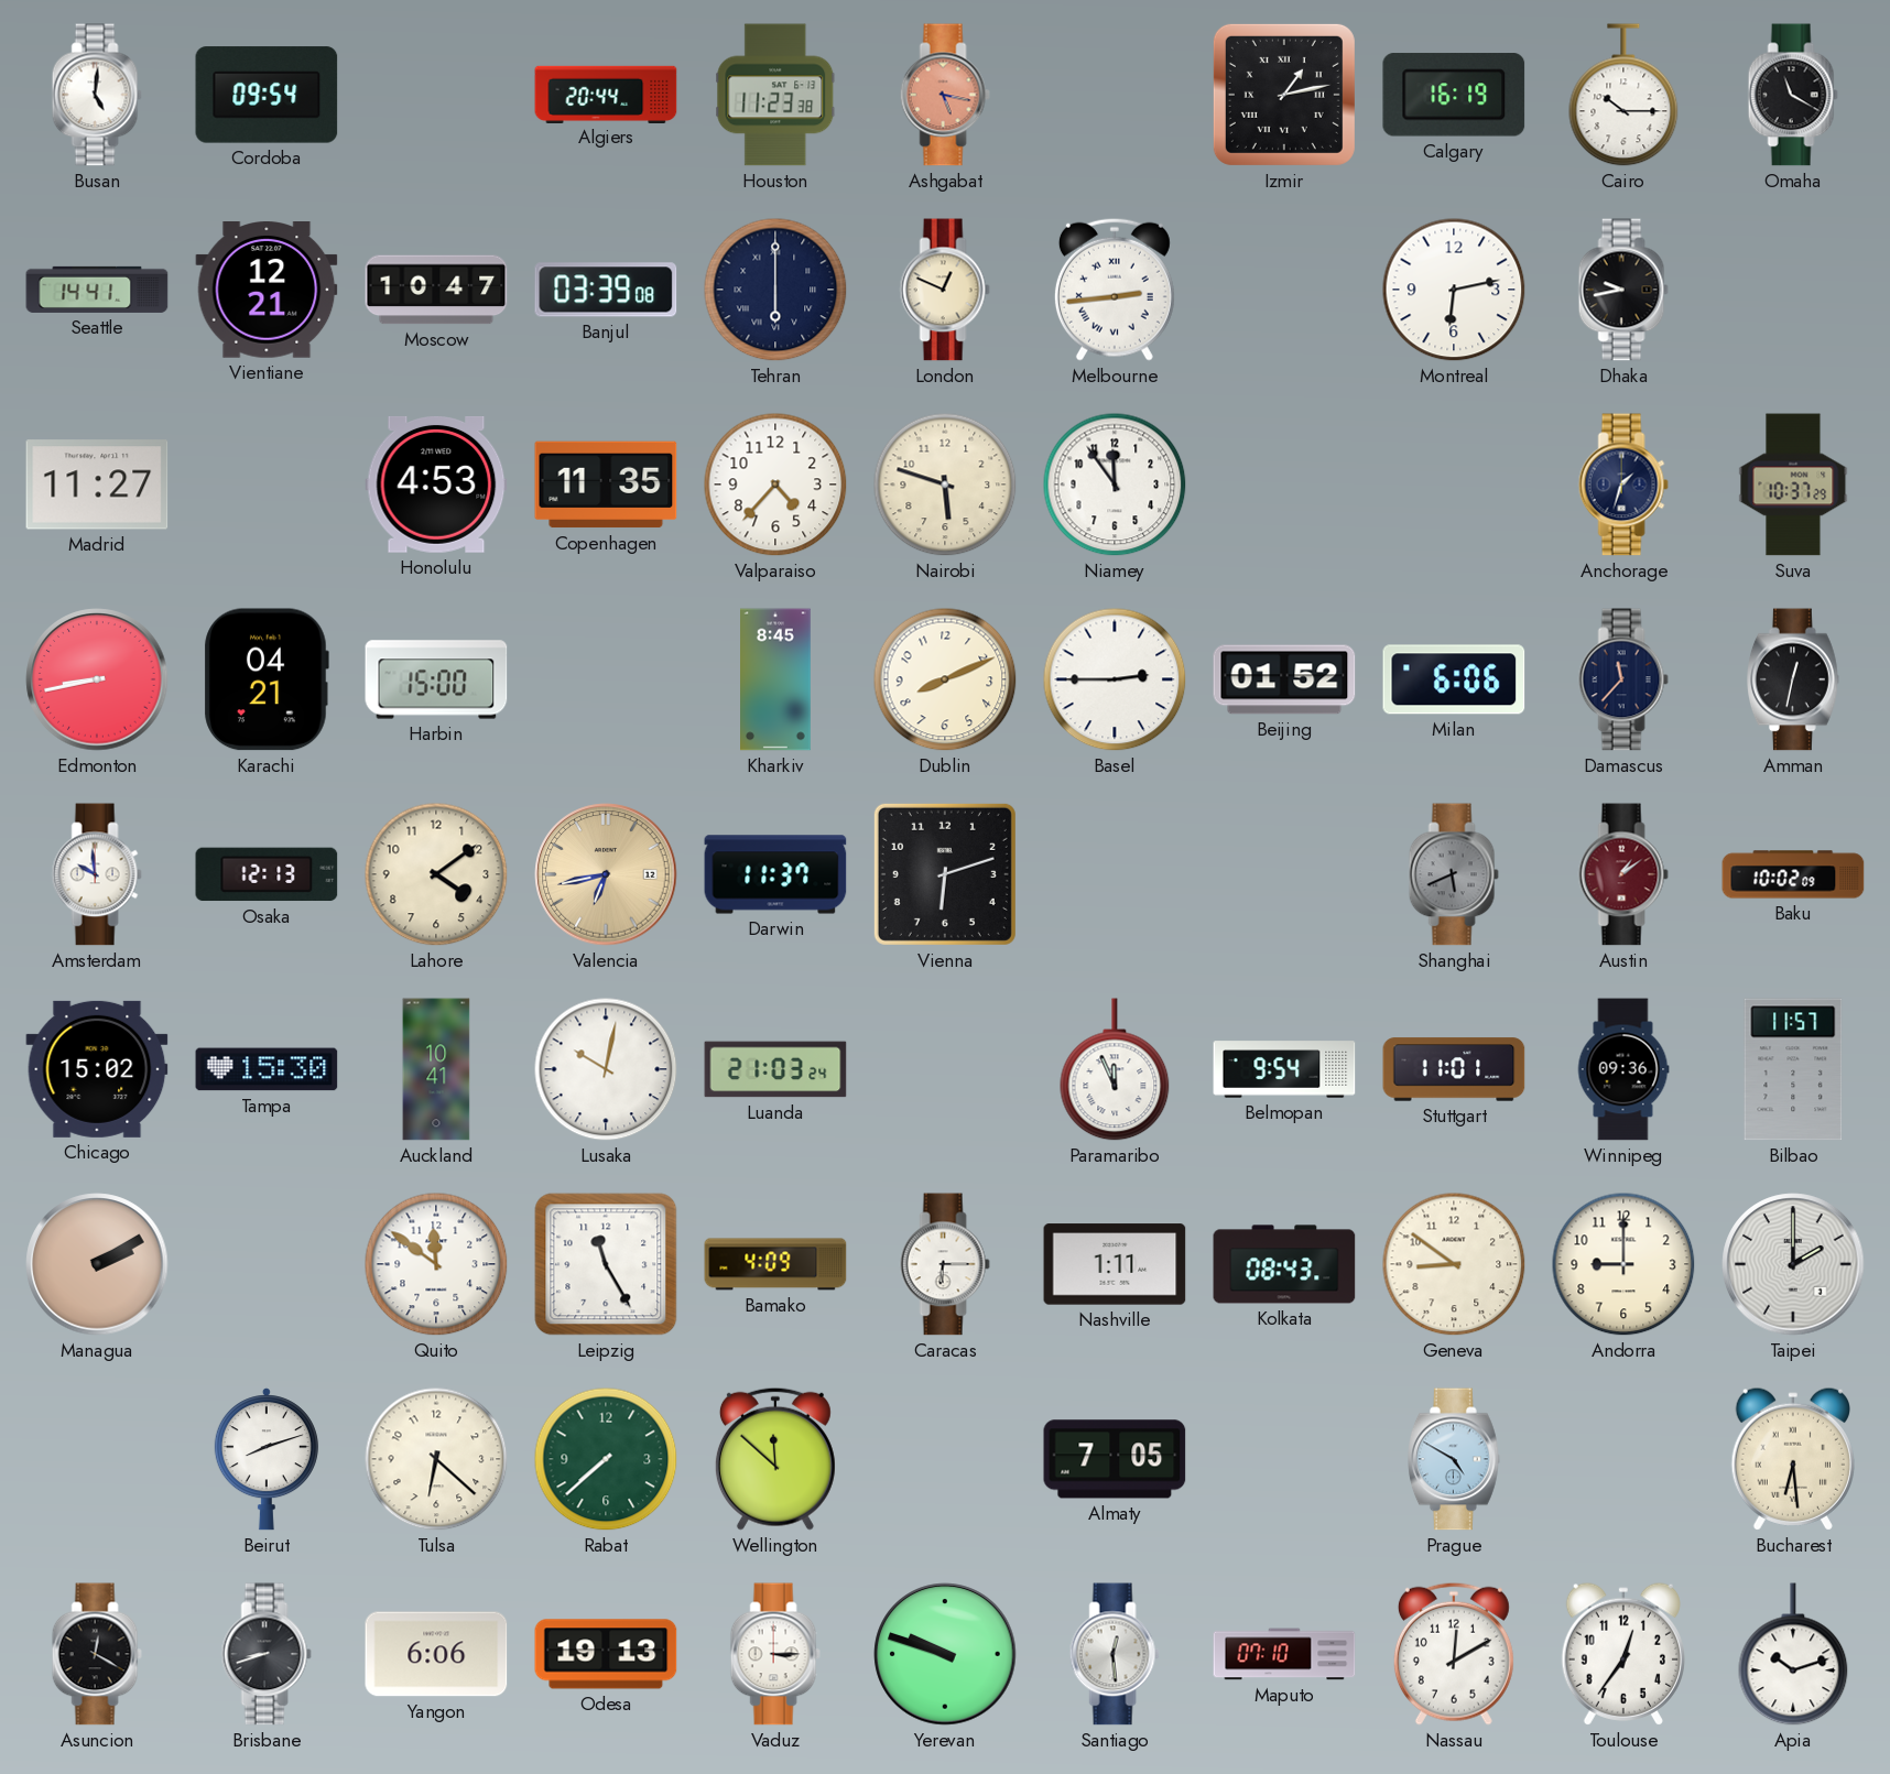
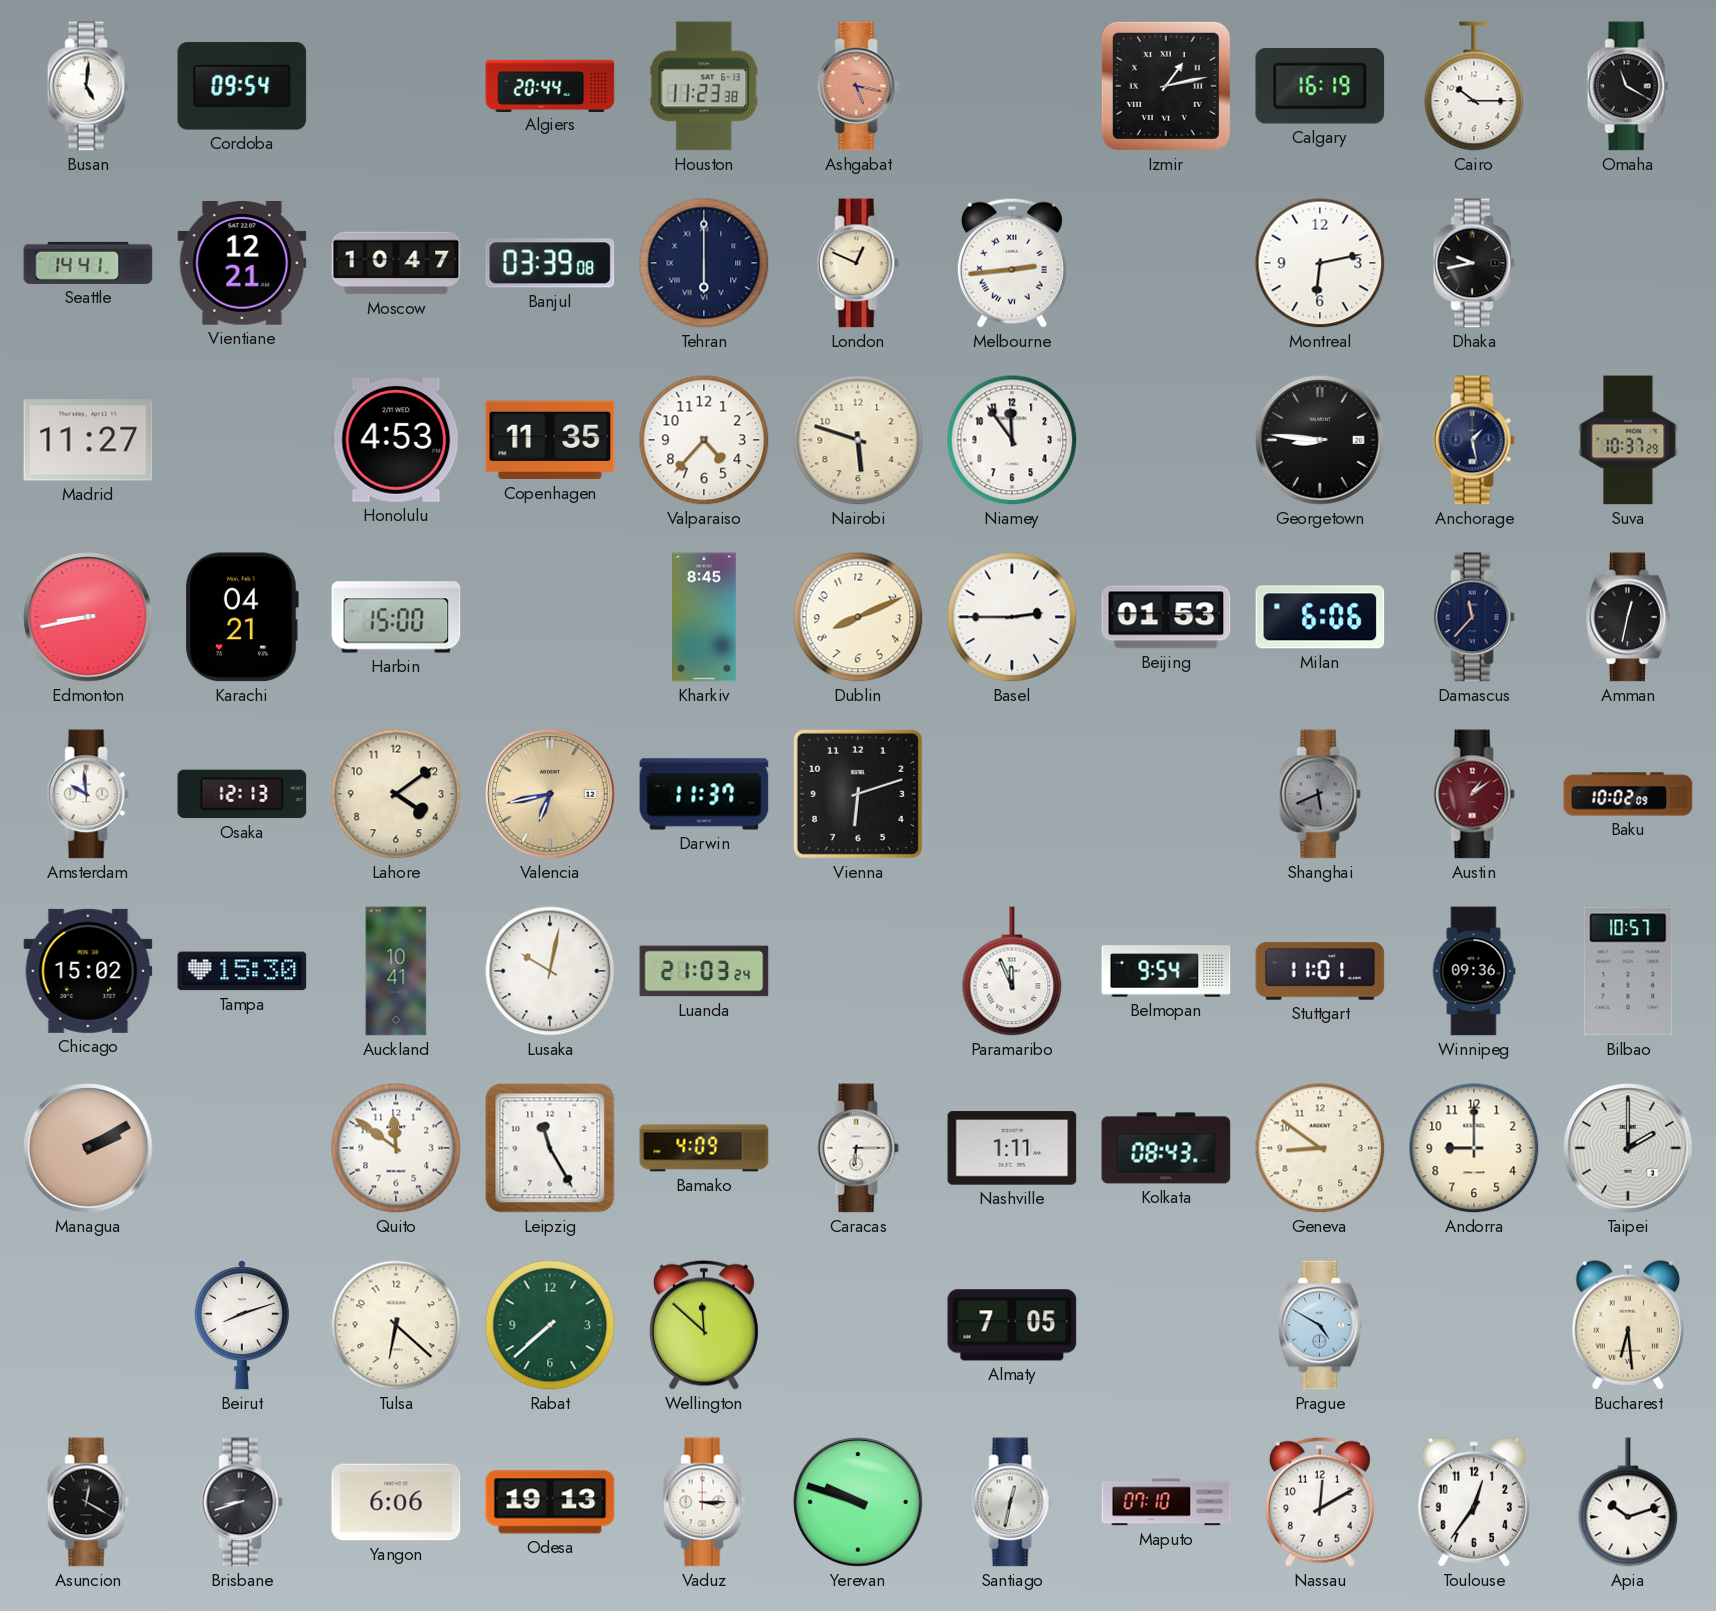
Georgetown: none -> 8:46 (1320, 440)
Anchorage: 1:33 -> 1:28 (1474, 440)
Beijing: 01:52 -> 01:53 (1166, 617)
Bilbao: 11:57 -> 10:57 (1628, 971)
Santiago: 12:29 -> 12:32 (1012, 1502)
